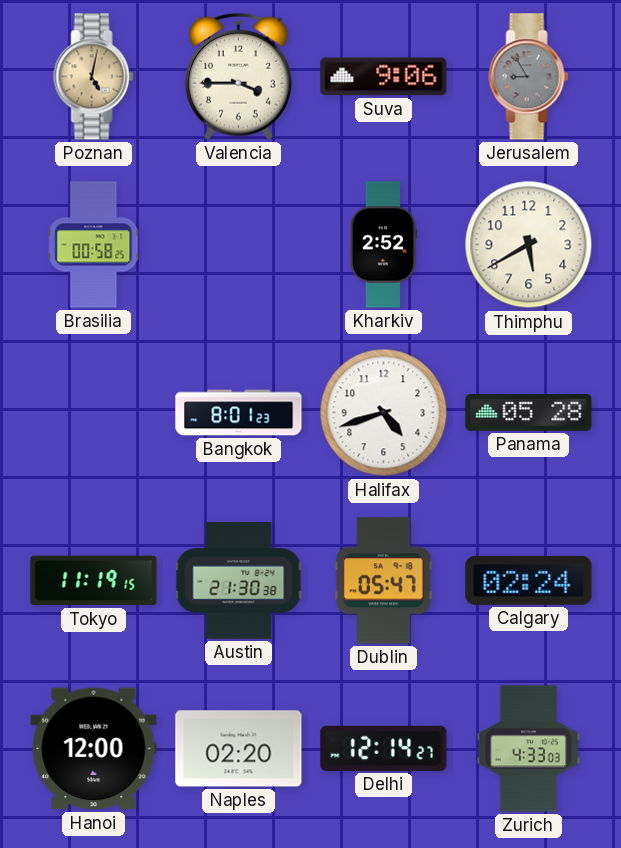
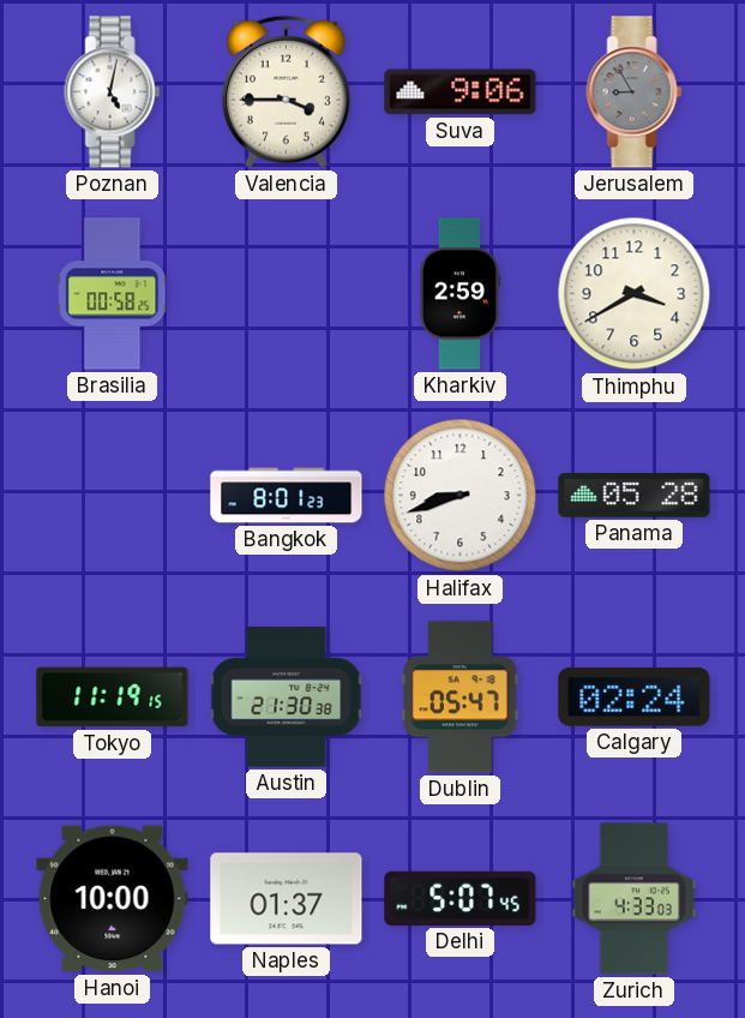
Poznan dial: champagne -> white (113, 92)
Kharkiv: 2:52 -> 2:59 (459, 294)
Thimphu: 5:40 -> 3:40 (635, 294)
Halifax: 4:42 -> 8:42 (461, 496)
Hanoi: 12:00 -> 10:00 (113, 899)
Naples: 02:20 -> 01:37 (287, 899)
Delhi: 12:14 -> 5:07 (461, 898)
